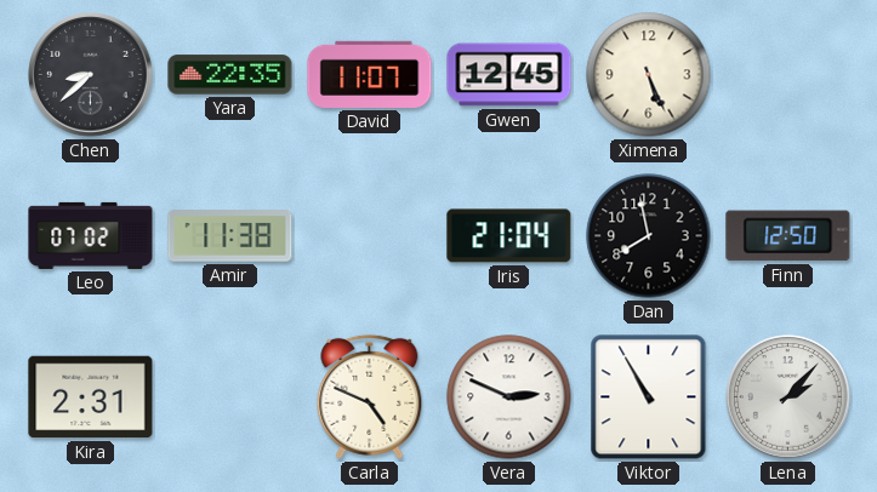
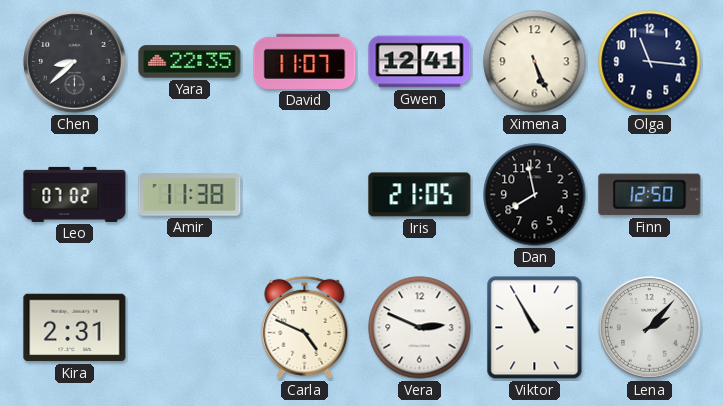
Gwen: 12:45 -> 12:41 (420, 62)
Olga: none -> 11:16 (650, 62)
Iris: 21:04 -> 21:05 (420, 195)
